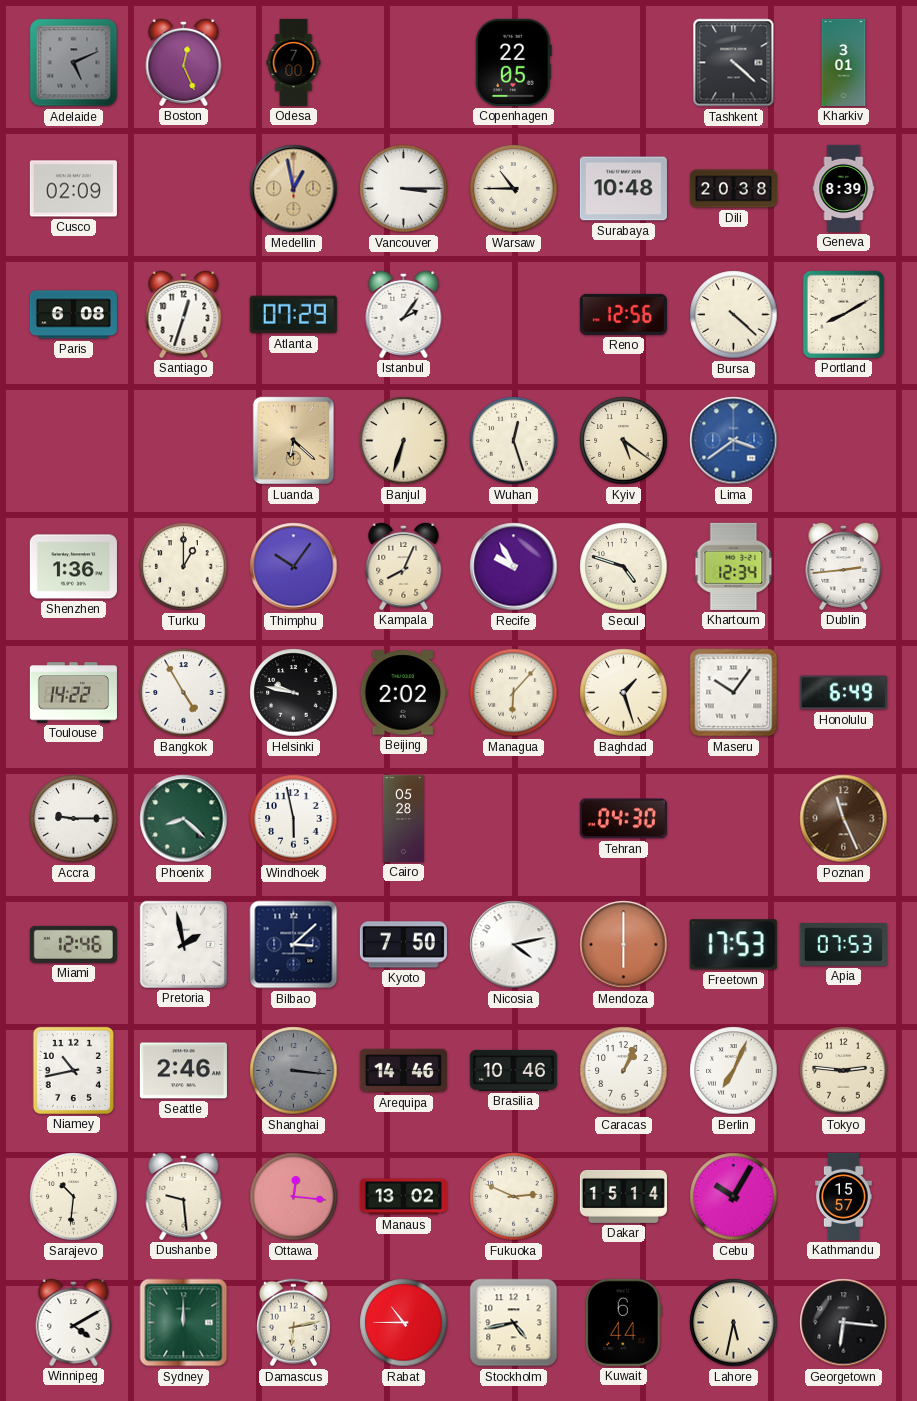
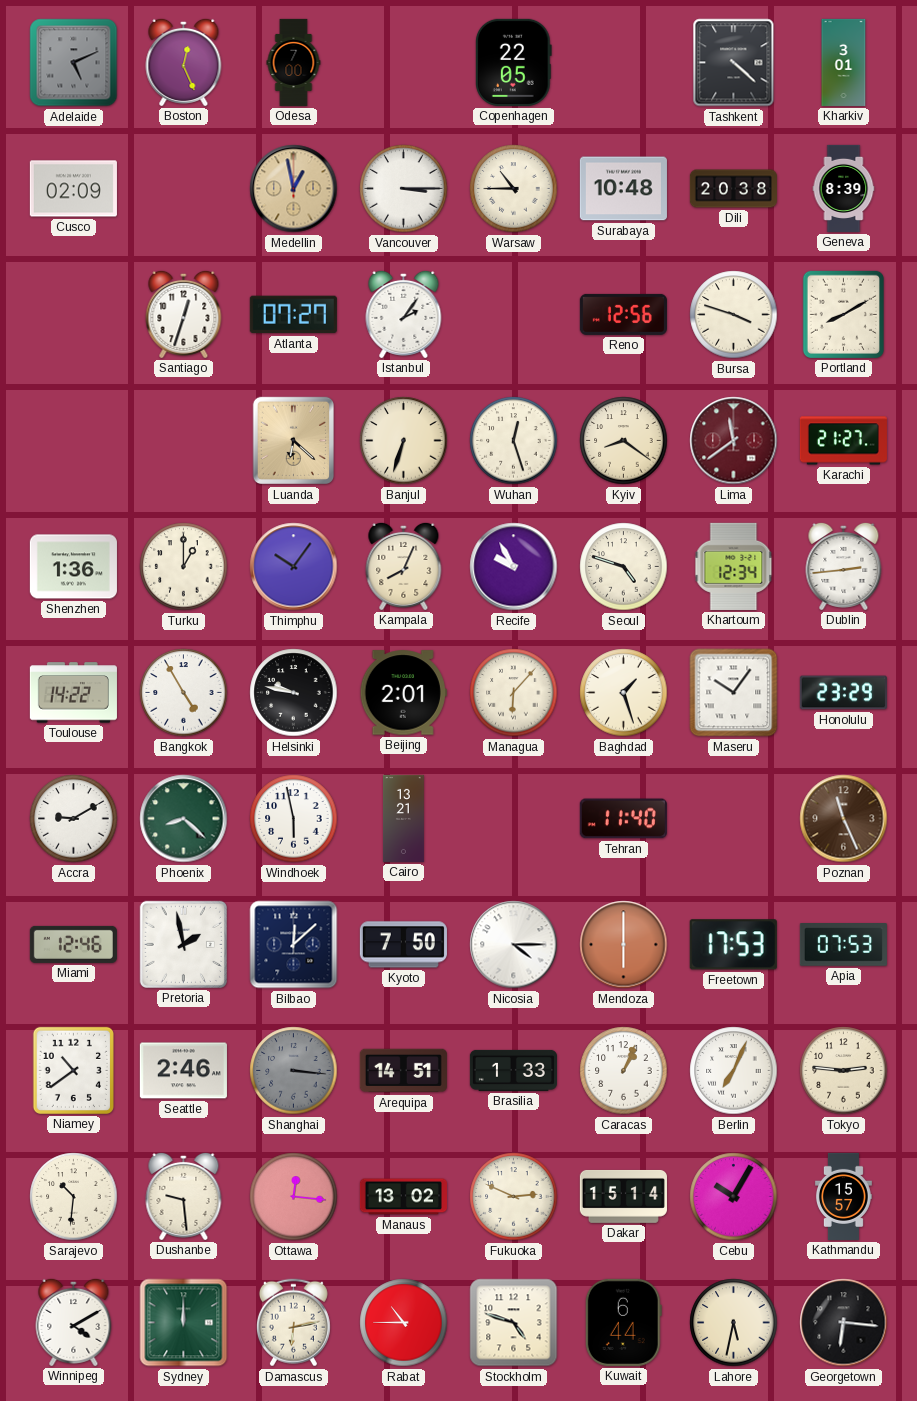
Paris: 6:08 -> none (73, 315)
Atlanta: 07:29 -> 07:27 (293, 315)
Bursa: 4:22 -> 3:48 (734, 315)
Kyiv: 5:21 -> 8:21 (624, 441)
Lima: 3:39 -> 11:39 (734, 441)
Lima dial: blue -> burgundy (734, 441)
Karachi: none -> 21:27 (843, 441)
Beijing: 2:02 -> 2:01 (403, 693)
Honolulu: 6:49 -> 23:29 (843, 693)
Accra: 9:15 -> 9:10 (74, 819)
Cairo: 05:28 -> 13:21 (404, 818)
Tehran: 04:30 -> 11:40 (623, 819)
Bilbao: 3:08 -> 12:08 (294, 945)
Nicosia: 4:13 -> 4:15 (514, 945)
Niamey: 10:43 -> 10:39 (73, 1070)
Arequipa: 14:46 -> 14:51 (403, 1071)
Brasilia: 10:46 -> 1:33 (513, 1070)
Stockholm: 4:43 -> 4:48 (514, 1323)
